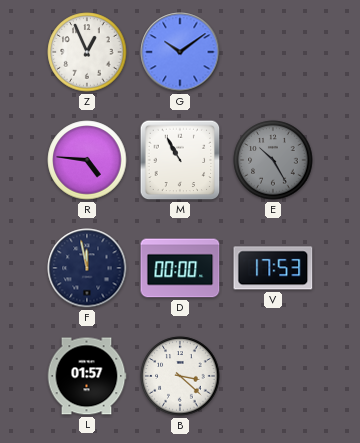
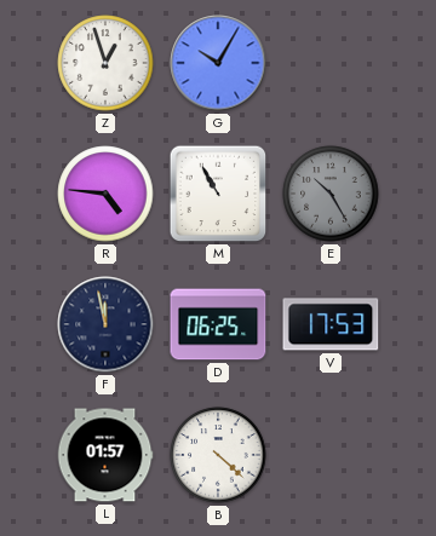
Z: 12:56 -> 12:57 (105, 63)
G: 10:09 -> 10:05 (218, 63)
D: 00:00 -> 06:25 (218, 324)
B: 3:22 -> 4:22 (218, 455)
